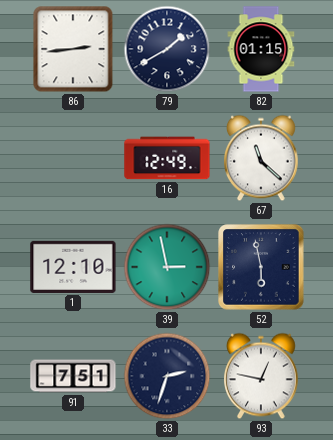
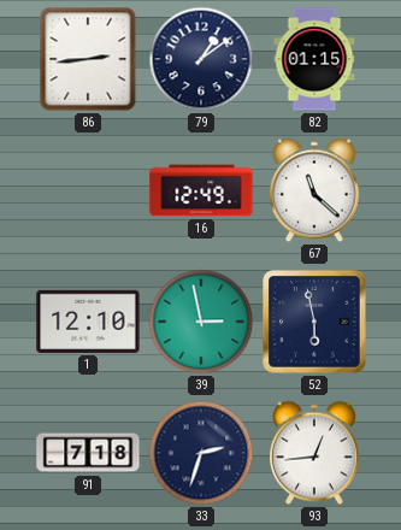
79: 1:40 -> 1:09 (201, 59)
91: 7:51 -> 7:18 (88, 453)
93: 12:47 -> 12:44 (316, 453)
